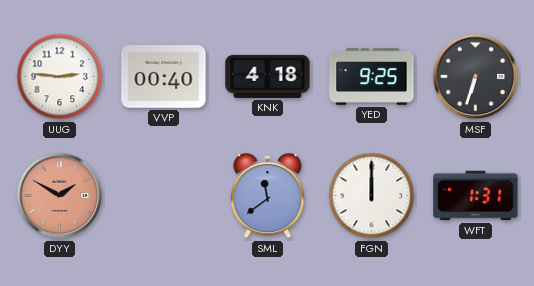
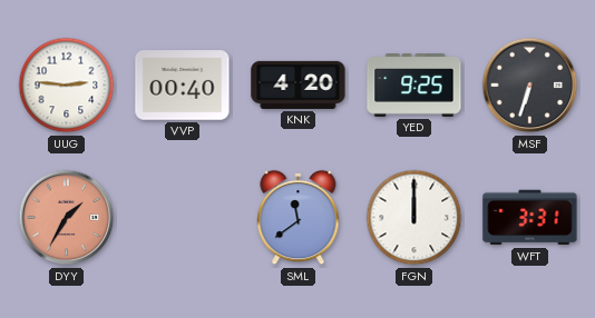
KNK: 4:18 -> 4:20 (299, 85)
DYY: 1:50 -> 1:35 (67, 218)
WFT: 1:31 -> 3:31 (530, 218)
